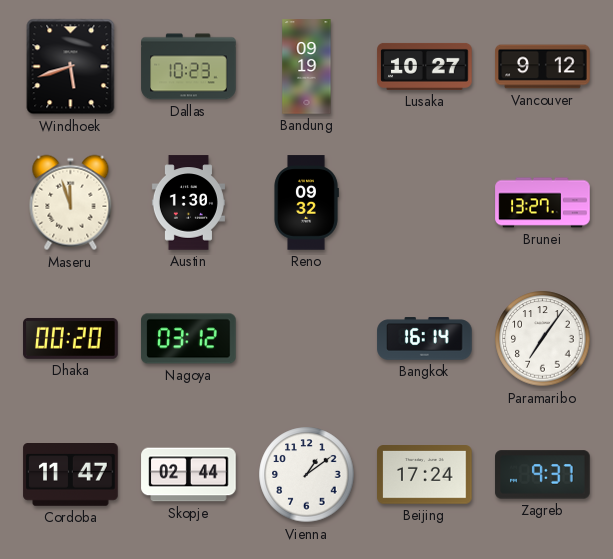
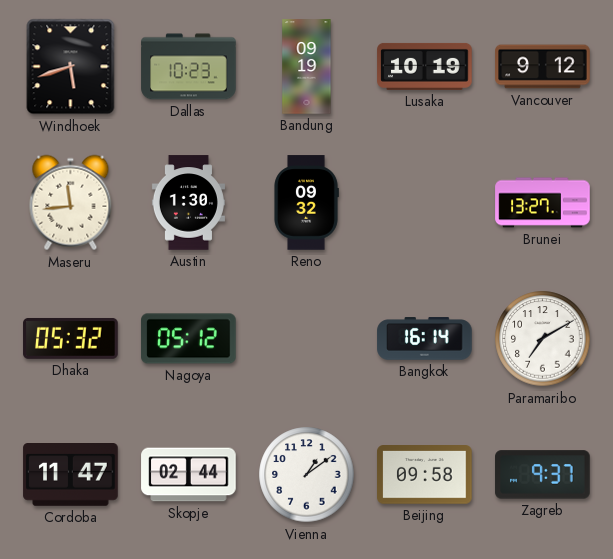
Lusaka: 10:27 -> 10:19 (425, 66)
Maseru: 11:57 -> 11:44 (71, 203)
Dhaka: 00:20 -> 05:32 (71, 338)
Nagoya: 03:12 -> 05:12 (189, 339)
Paramaribo: 7:06 -> 7:10 (543, 339)
Beijing: 17:24 -> 09:58 (425, 475)
